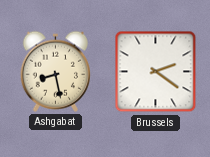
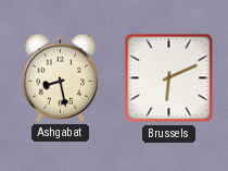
Brussels: 2:21 -> 6:11 (169, 78)
